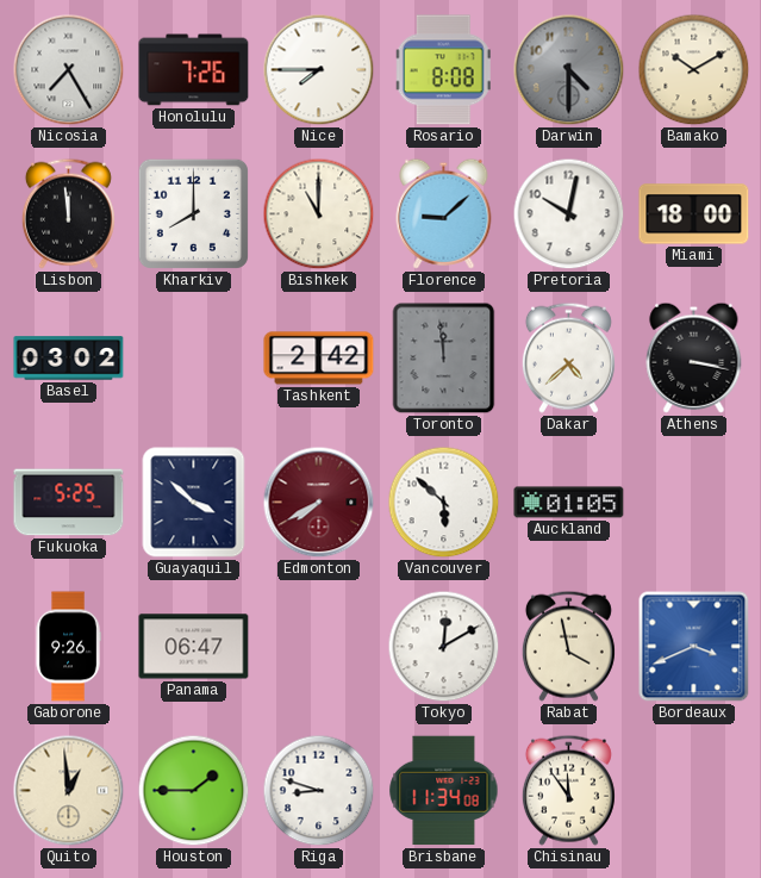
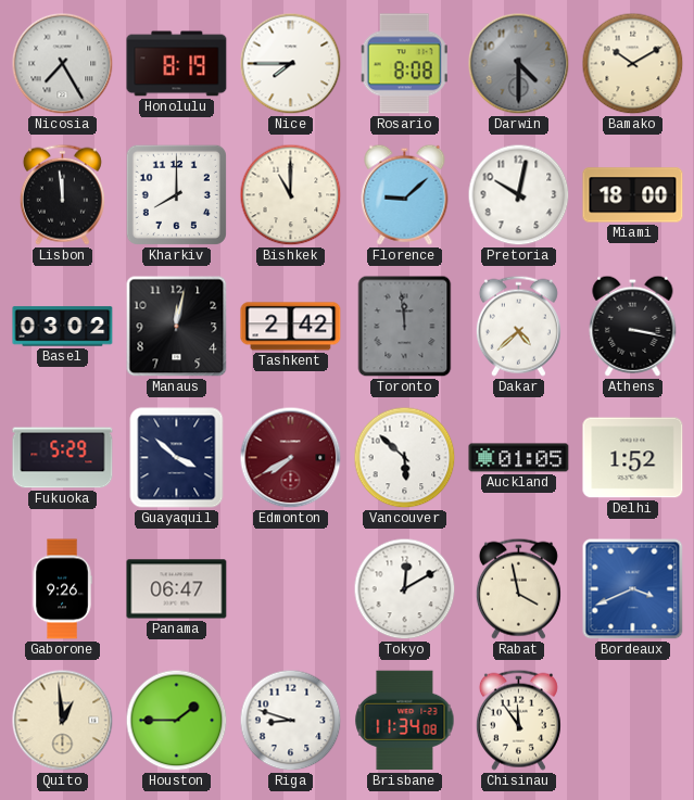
Honolulu: 7:26 -> 8:19 (177, 64)
Manaus: none -> 12:02 (177, 327)
Fukuoka: 5:25 -> 5:29 (63, 458)
Delhi: none -> 1:52 (633, 458)
